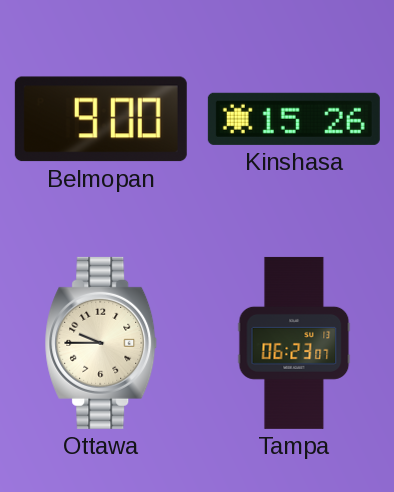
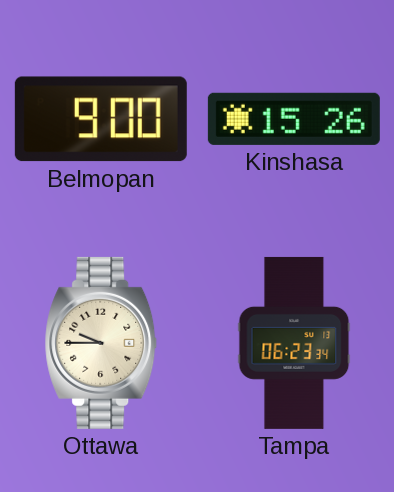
Tampa: 06:23:07 -> 06:23:34 (294, 343)
